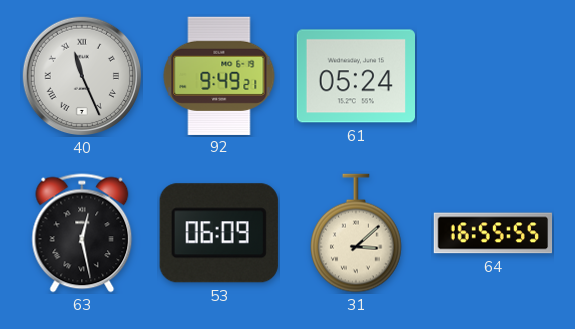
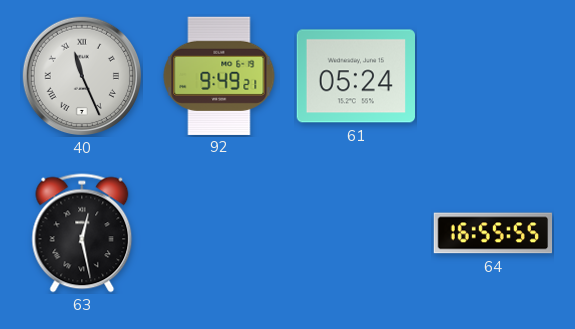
53: 06:09 -> none (219, 233)
31: 3:08 -> none (357, 233)
